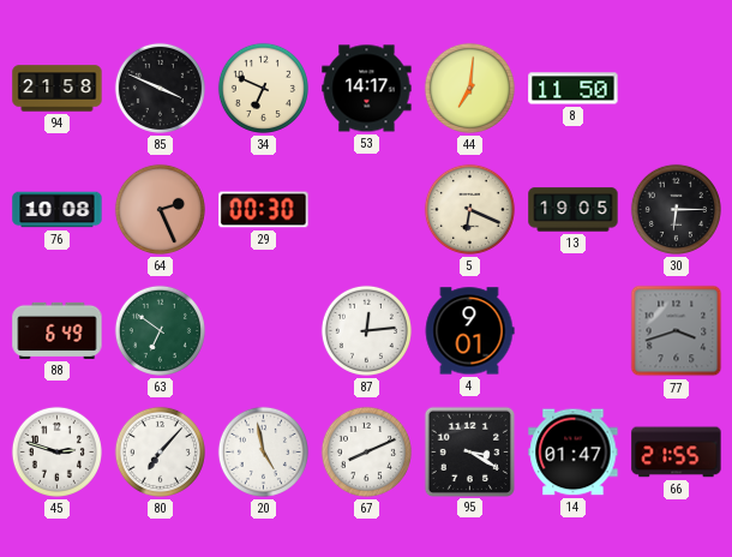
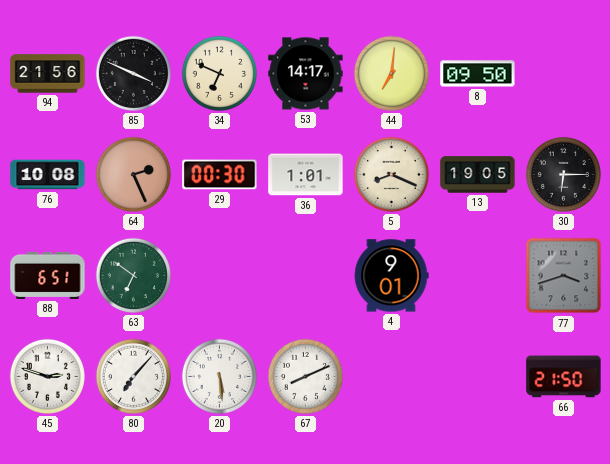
94: 21:58 -> 21:56 (48, 74)
8: 11:50 -> 09:50 (478, 74)
36: none -> 1:01 (306, 175)
5: 6:19 -> 8:19 (391, 174)
88: 6:49 -> 6:51 (48, 275)
87: 12:14 -> none (366, 330)
20: 4:58 -> 5:29 (219, 376)
95: 3:20 -> none (469, 451)
14: 01:47 -> none (574, 453)
66: 21:55 -> 21:50 (564, 377)
